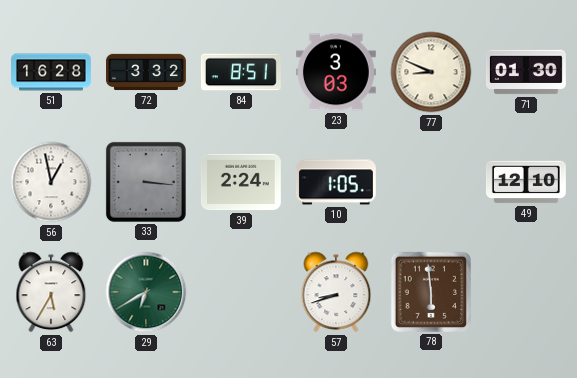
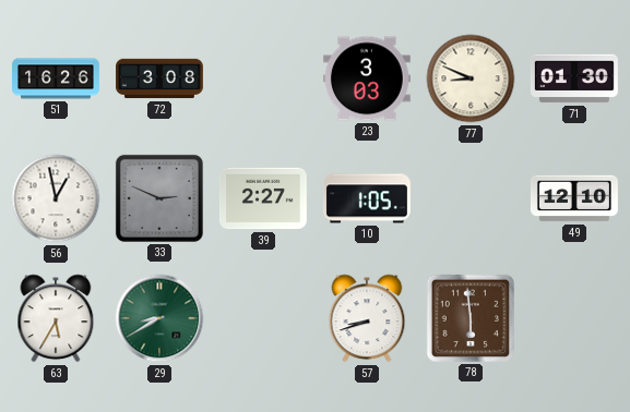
51: 16:28 -> 16:26 (57, 78)
72: 3:32 -> 3:08 (161, 78)
84: 8:51 -> none (241, 72)
33: 3:16 -> 2:49 (159, 198)
39: 2:24 -> 2:27 (263, 198)
29: 6:40 -> 8:40 (159, 318)
